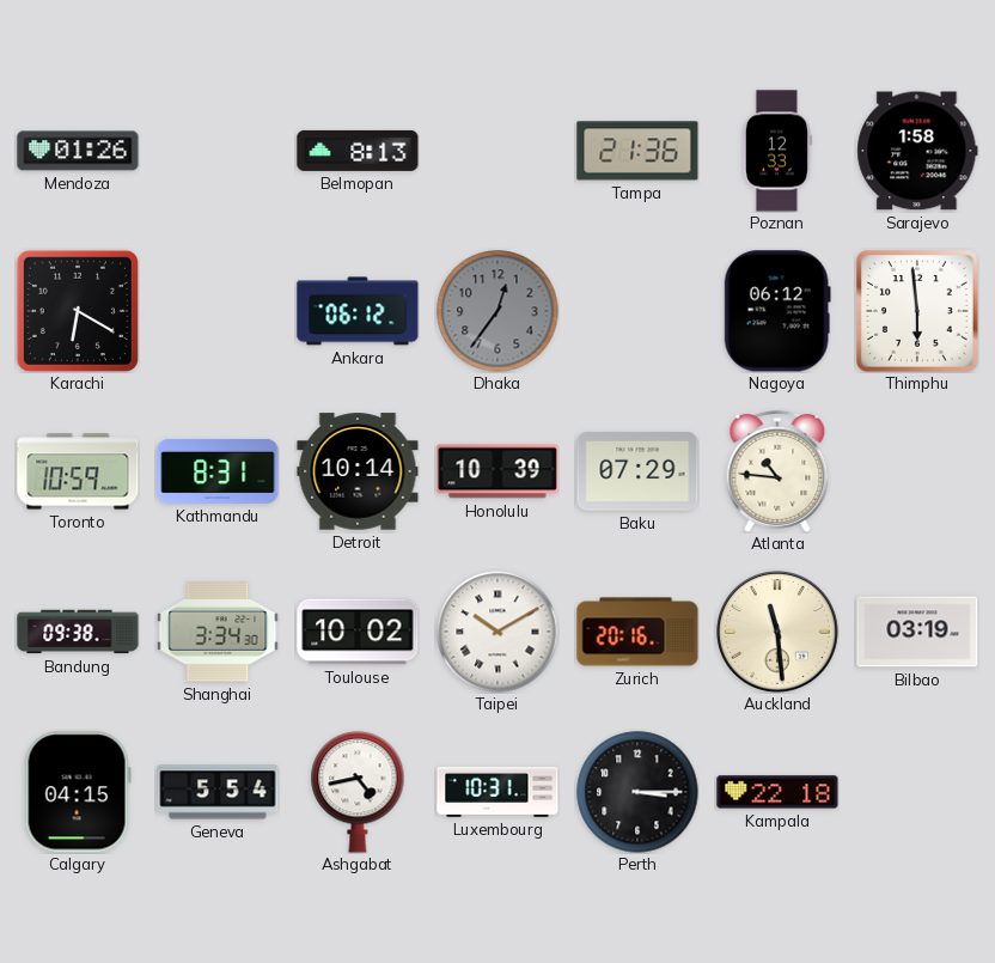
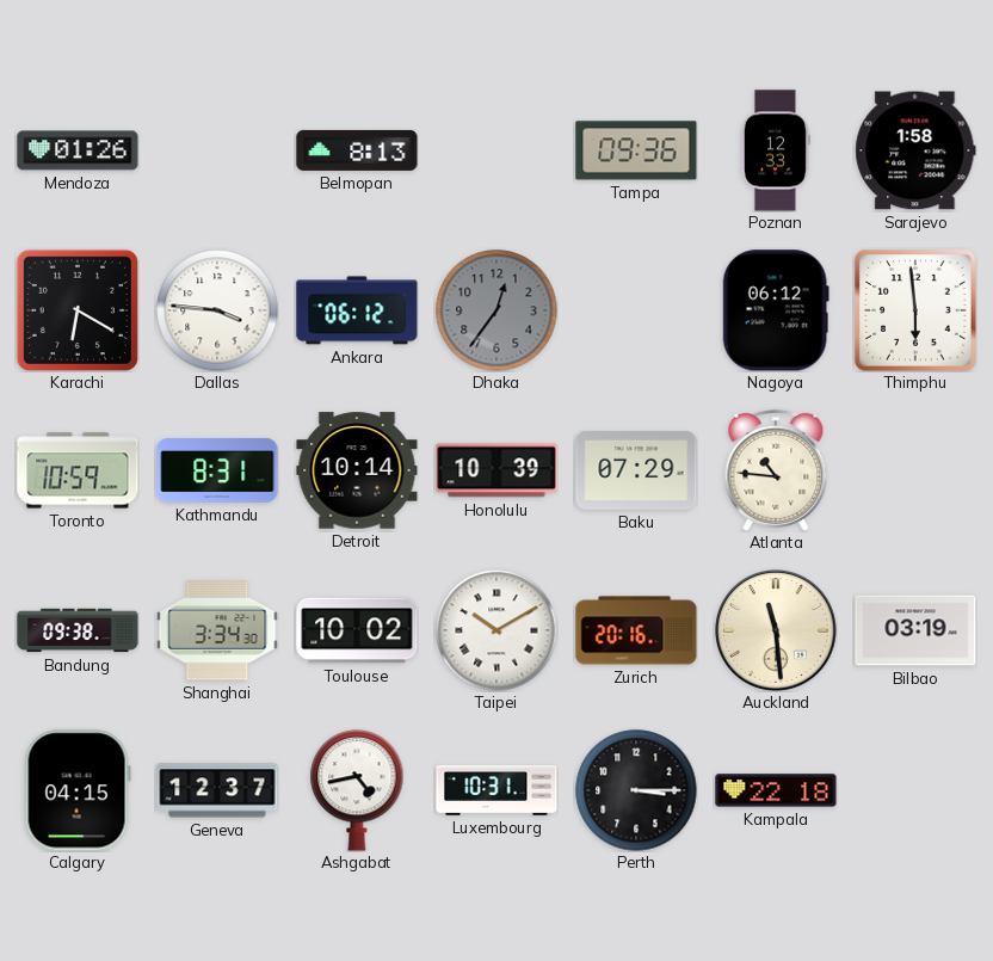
Tampa: 21:36 -> 09:36 (636, 150)
Dallas: none -> 3:46 (217, 310)
Geneva: 5:54 -> 12:37 (217, 790)
